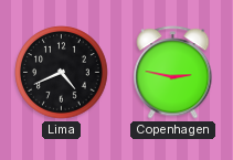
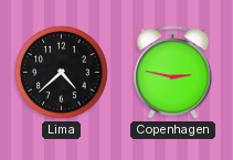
Lima: 4:41 -> 4:38 (62, 73)
